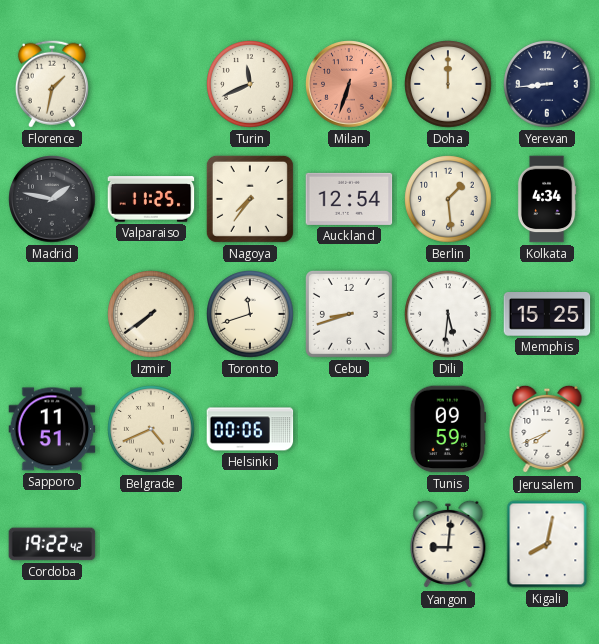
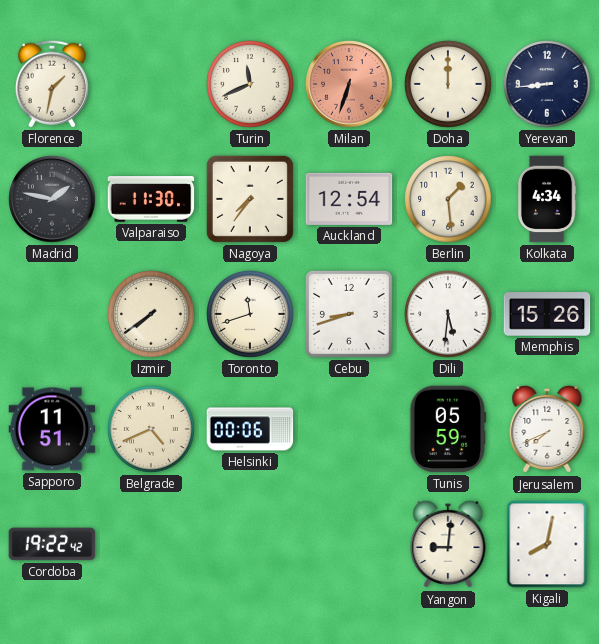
Valparaiso: 11:25 -> 11:30 (151, 199)
Memphis: 15:25 -> 15:26 (547, 315)
Tunis: 09:59 -> 05:59 (448, 429)
